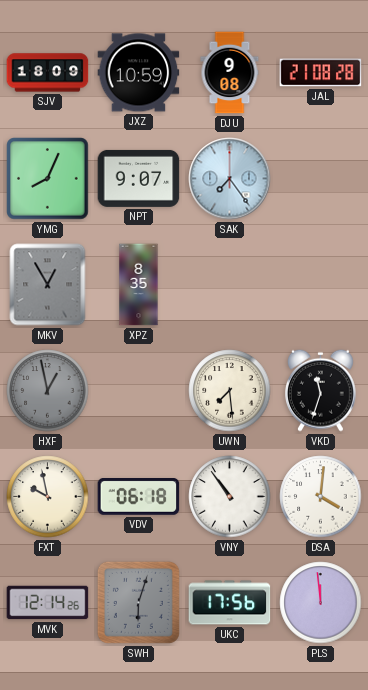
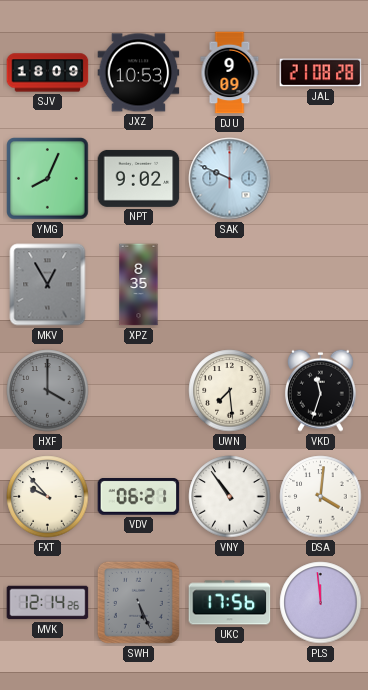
JXZ: 10:59 -> 10:53 (139, 73)
DJU: 9:08 -> 9:09 (230, 73)
NPT: 9:07 -> 9:02 (139, 178)
SAK: 7:24 -> 9:49 (230, 179)
HXF: 12:58 -> 4:00 (48, 391)
FXT: 9:58 -> 9:53 (48, 497)
VDV: 06:18 -> 06:21 (139, 497)
SWH: 6:03 -> 5:26 (138, 602)
